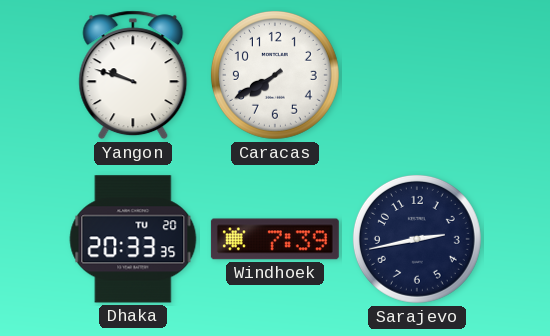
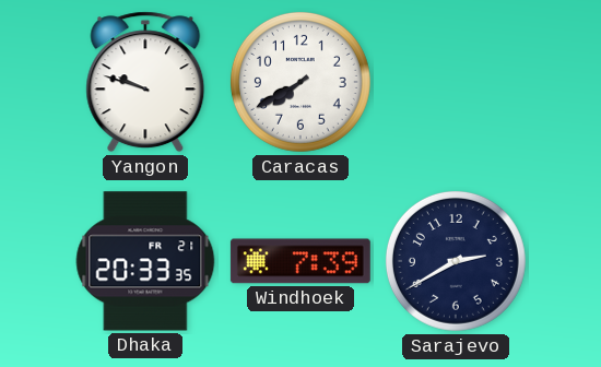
Dhaka date: TU 20 -> FR 21 (145, 261)
Sarajevo: 2:43 -> 2:40 (456, 261)
